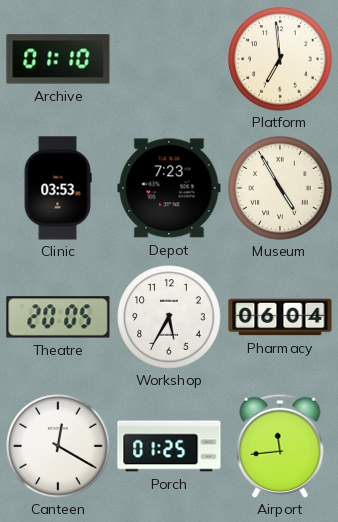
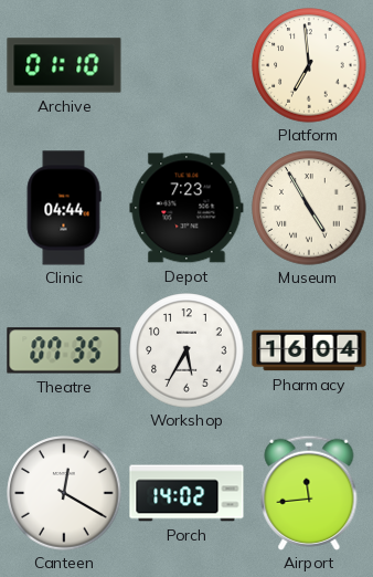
Clinic: 03:53 -> 04:44 (64, 208)
Theatre: 20:05 -> 07:35 (64, 350)
Pharmacy: 06:04 -> 16:04 (309, 350)
Porch: 01:25 -> 14:02 (186, 493)
